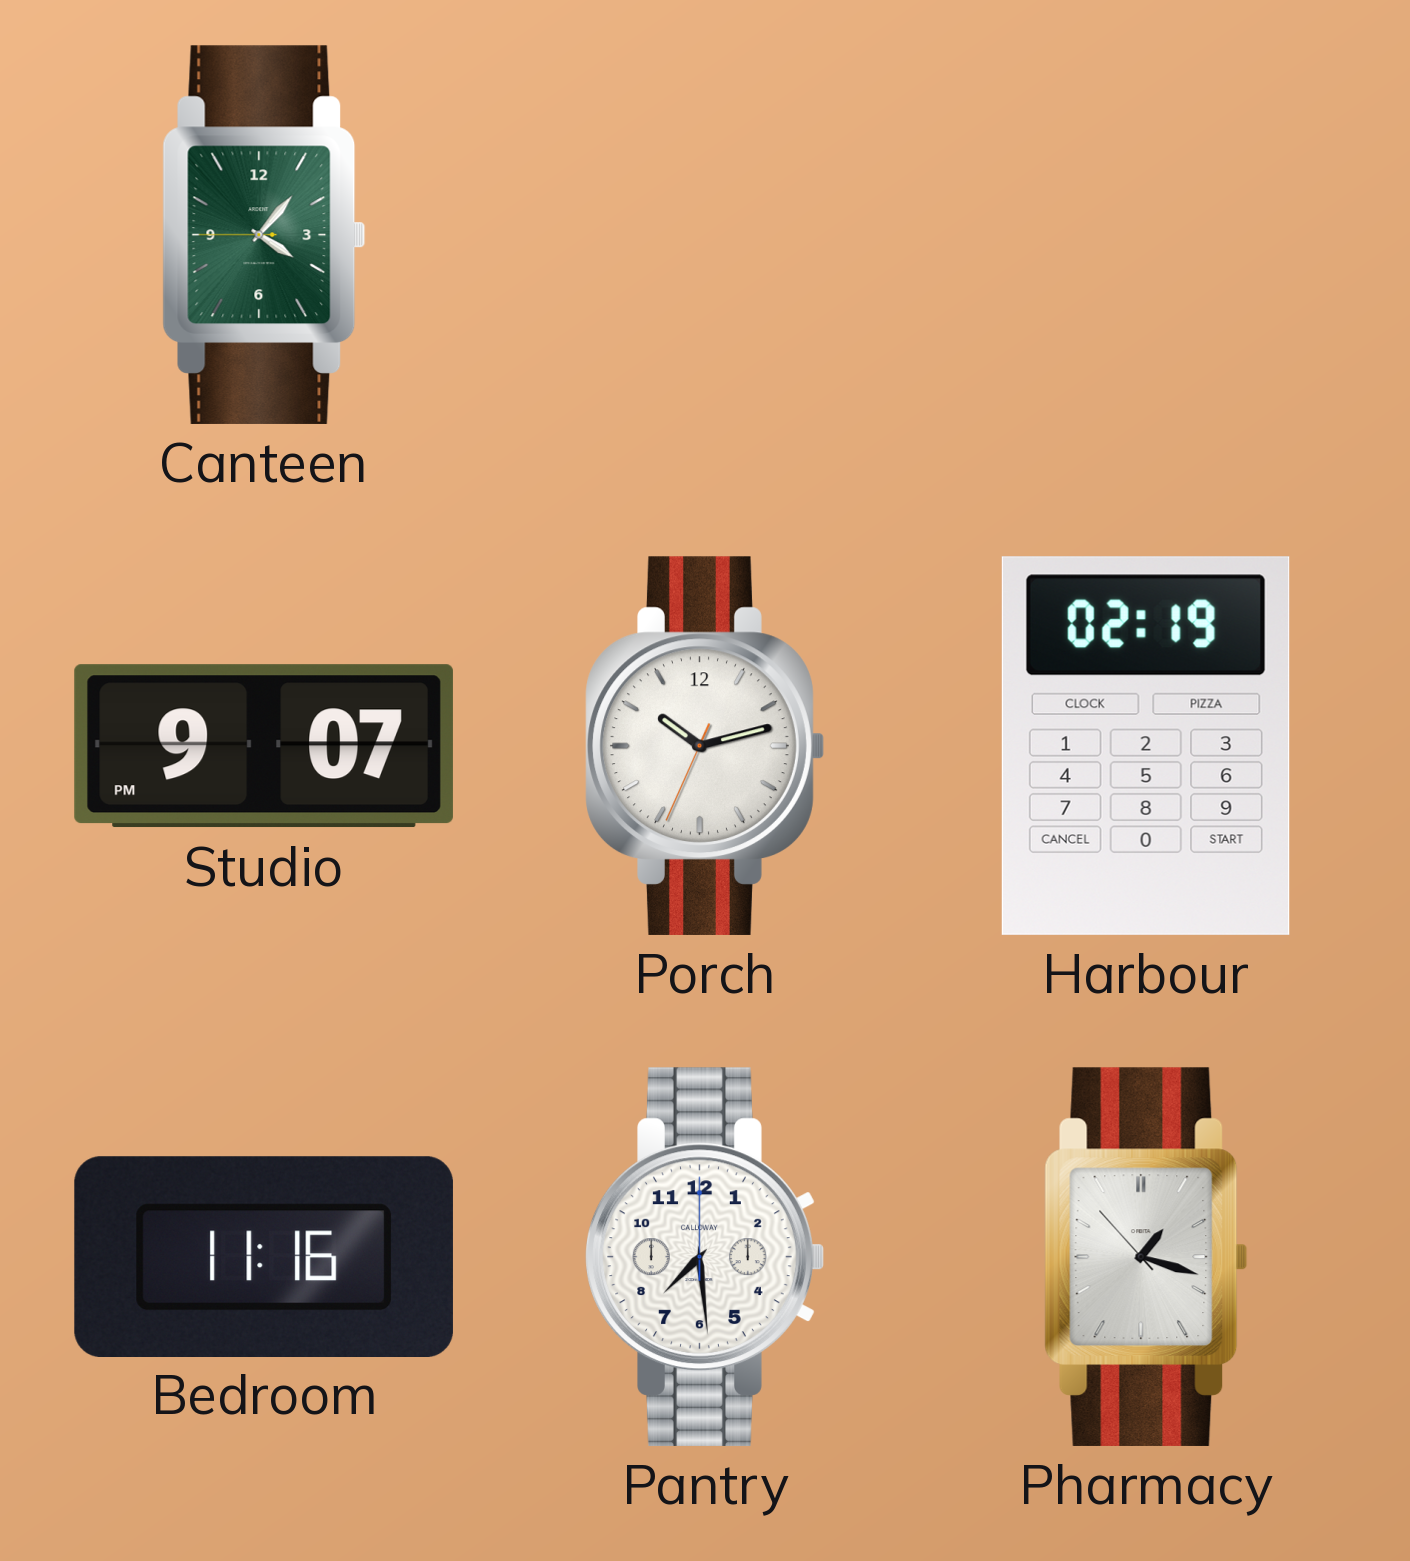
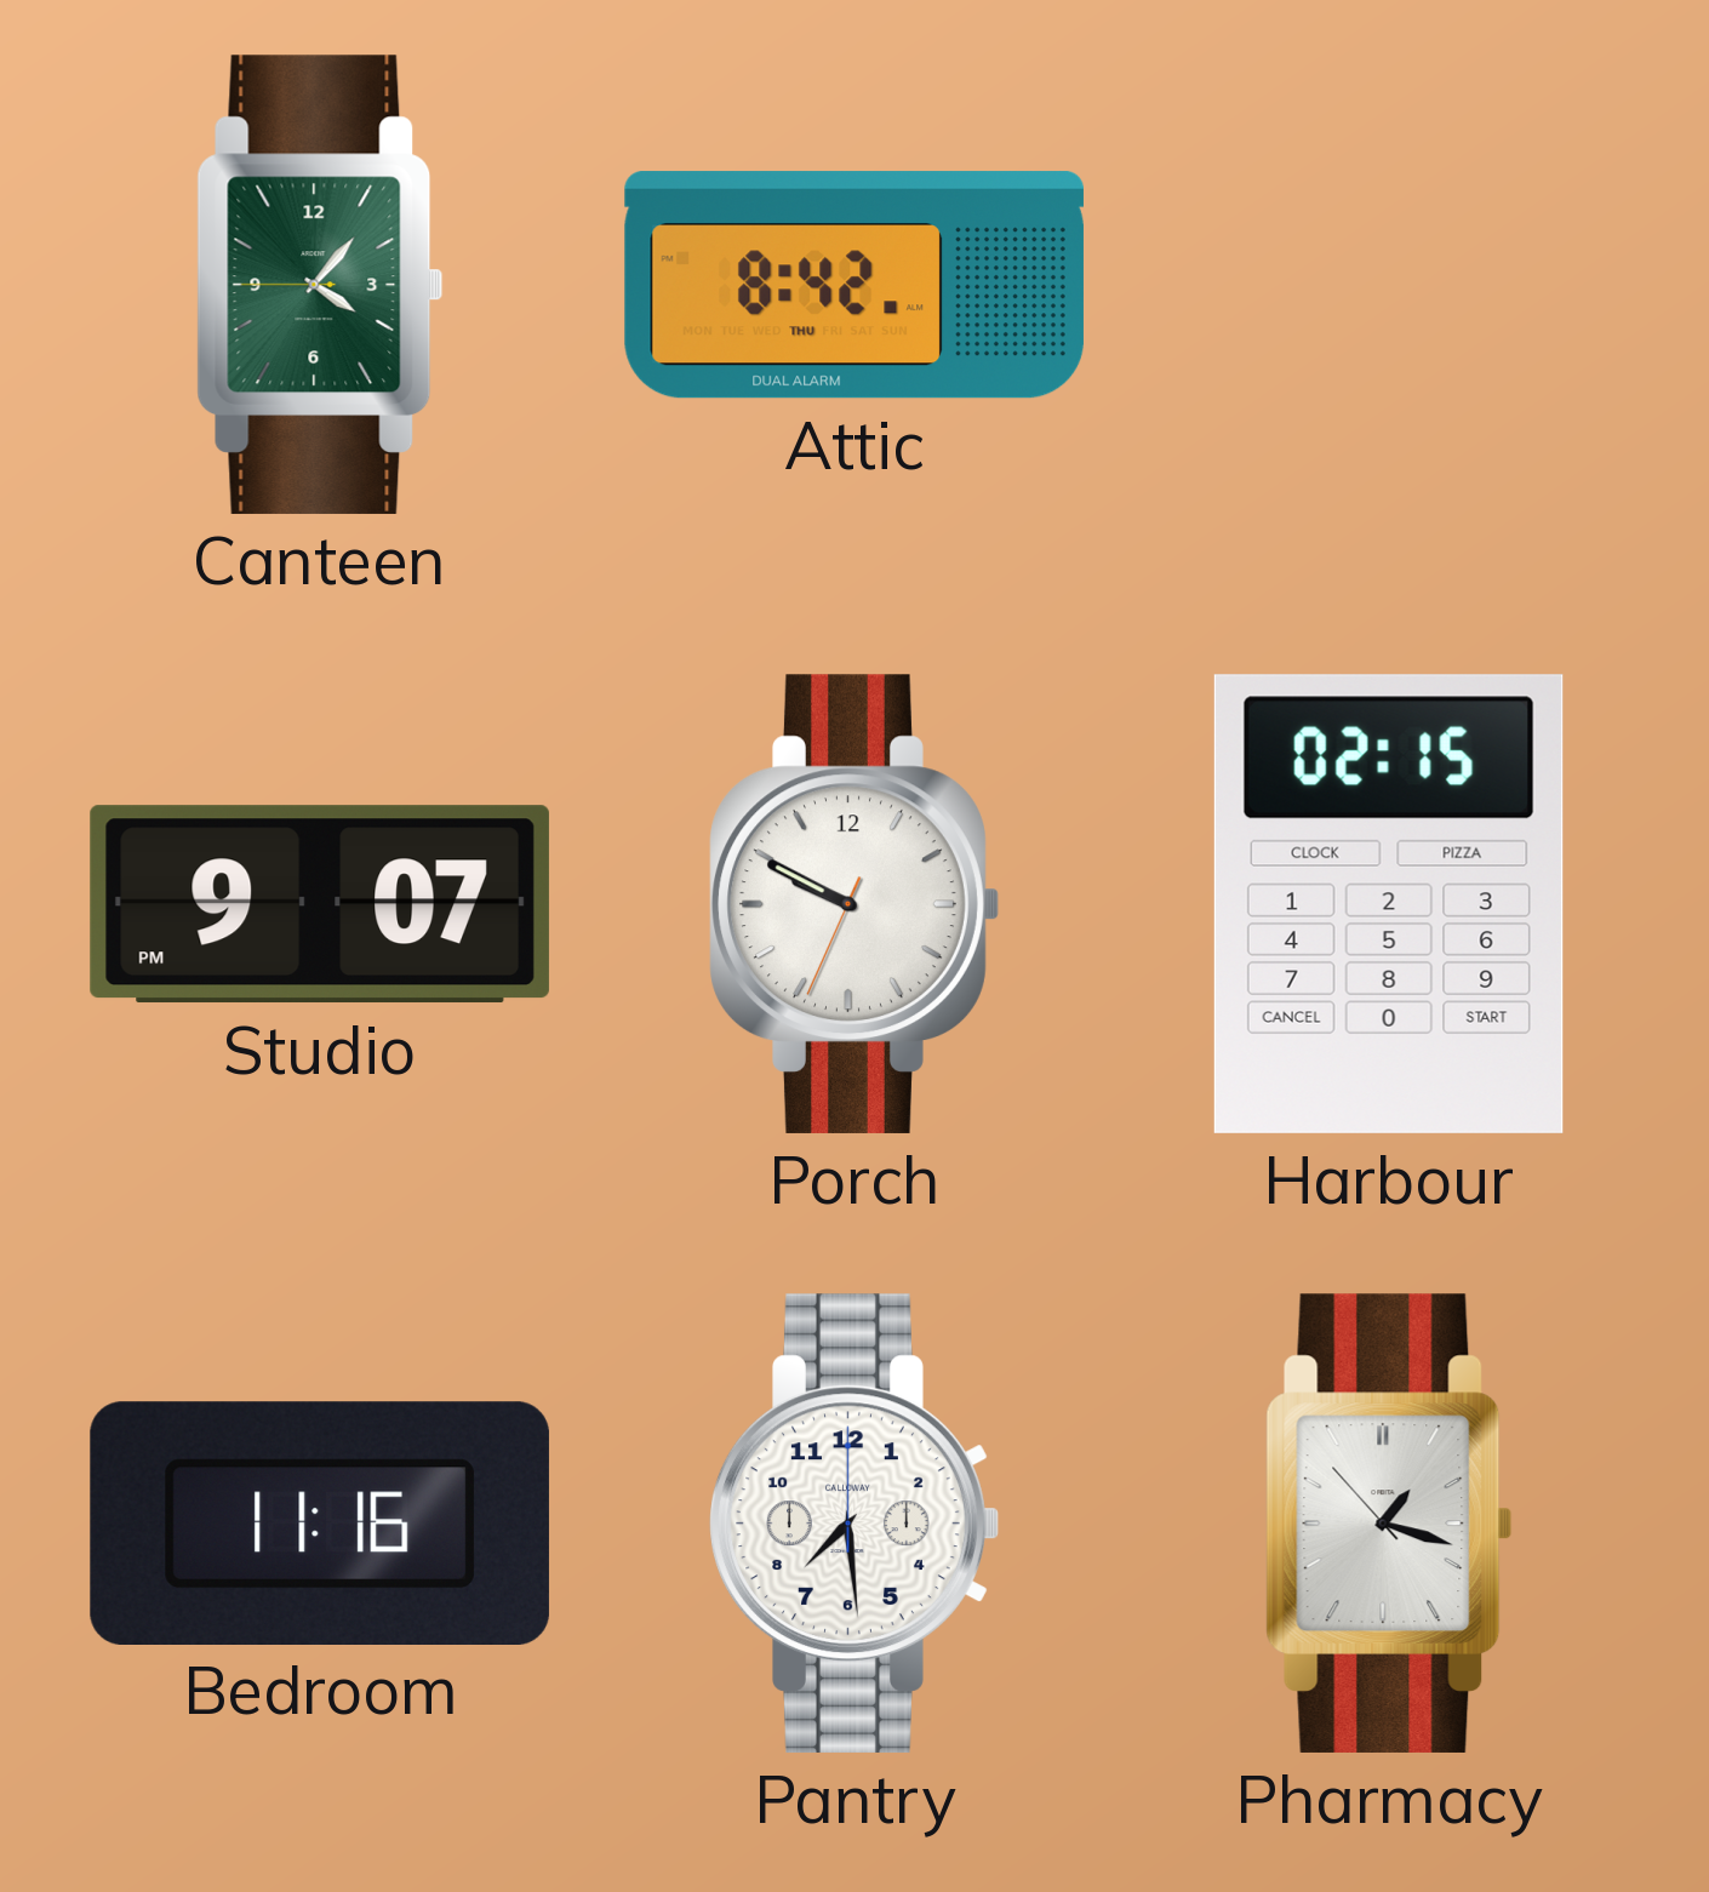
Attic: none -> 8:42 (854, 285)
Porch: 10:12 -> 9:49 (854, 904)
Harbour: 02:19 -> 02:15 (1389, 904)
